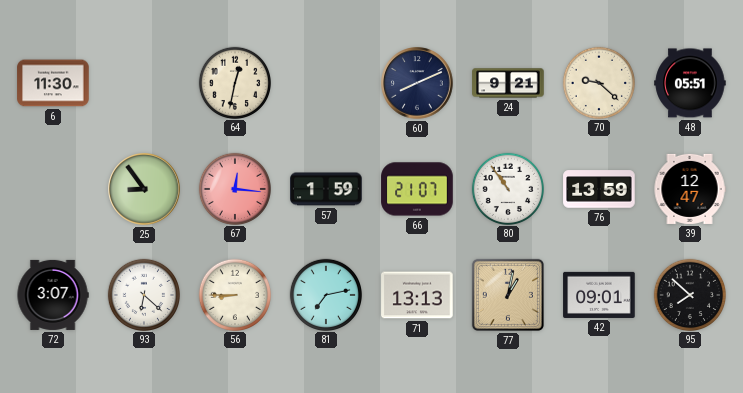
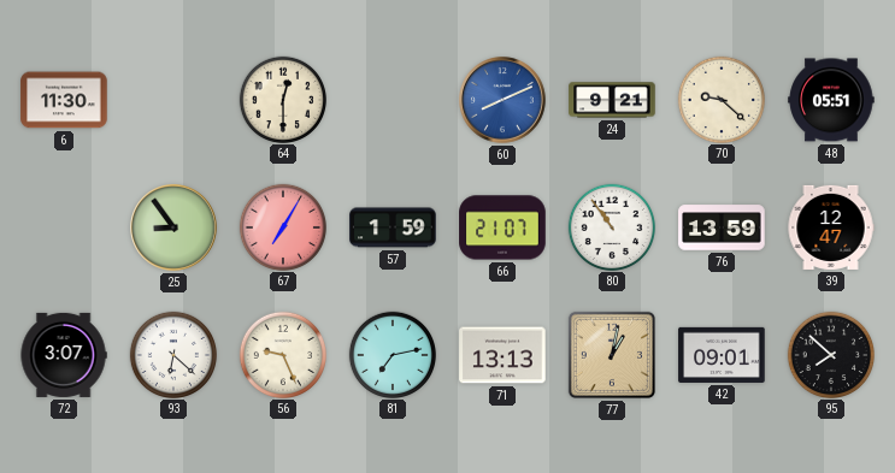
64: 12:32 -> 12:30 (282, 99)
60 dial: navy -> blue (502, 100)
67: 12:16 -> 7:05 (282, 226)
56: 8:45 -> 9:26 (282, 354)
